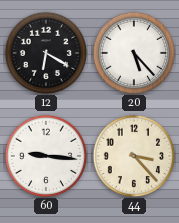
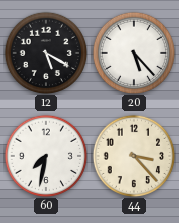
12: 6:20 -> 5:20 (46, 53)
60: 9:16 -> 7:32 (46, 156)
